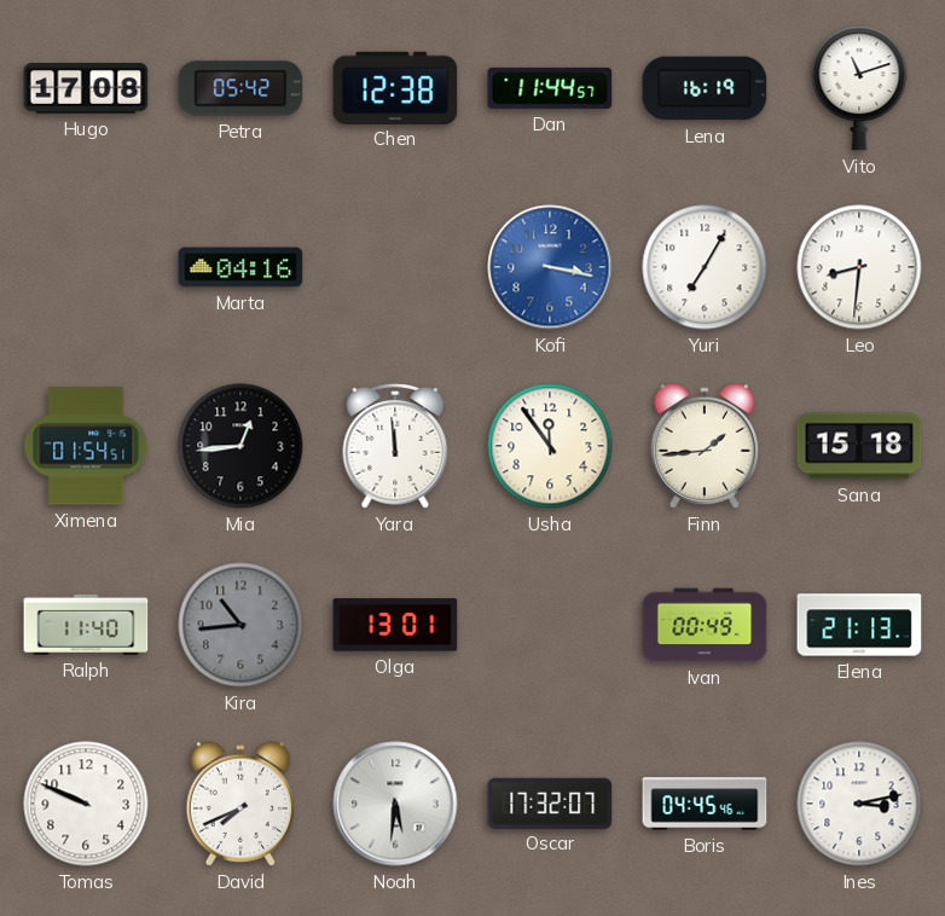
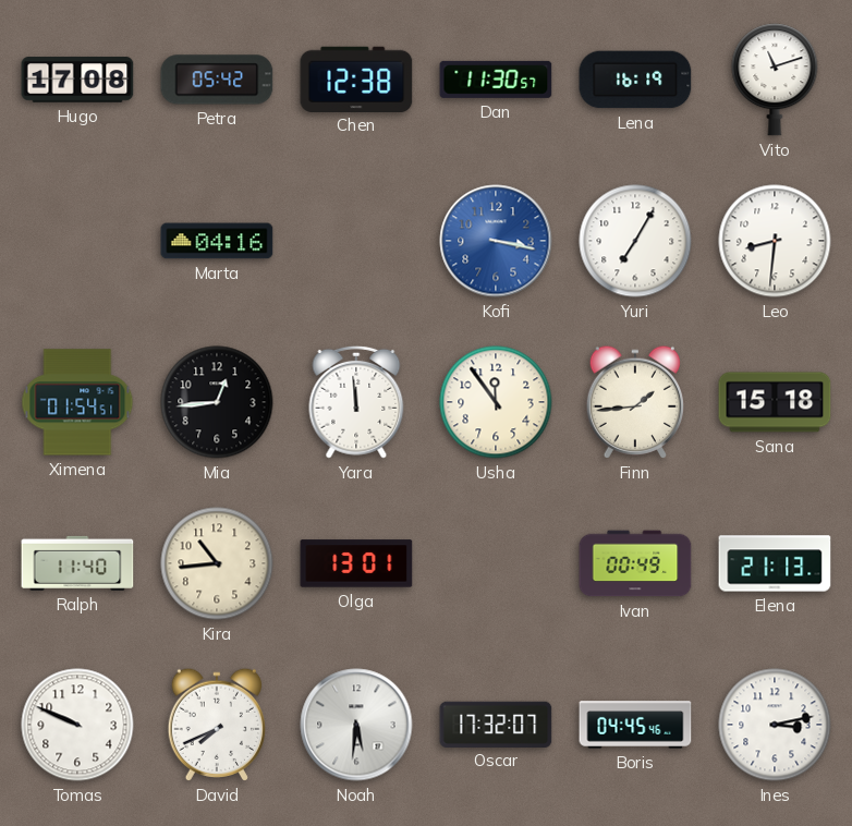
Dan: 11:44 -> 11:30 (496, 80)
Kira dial: grey -> cream (217, 563)
